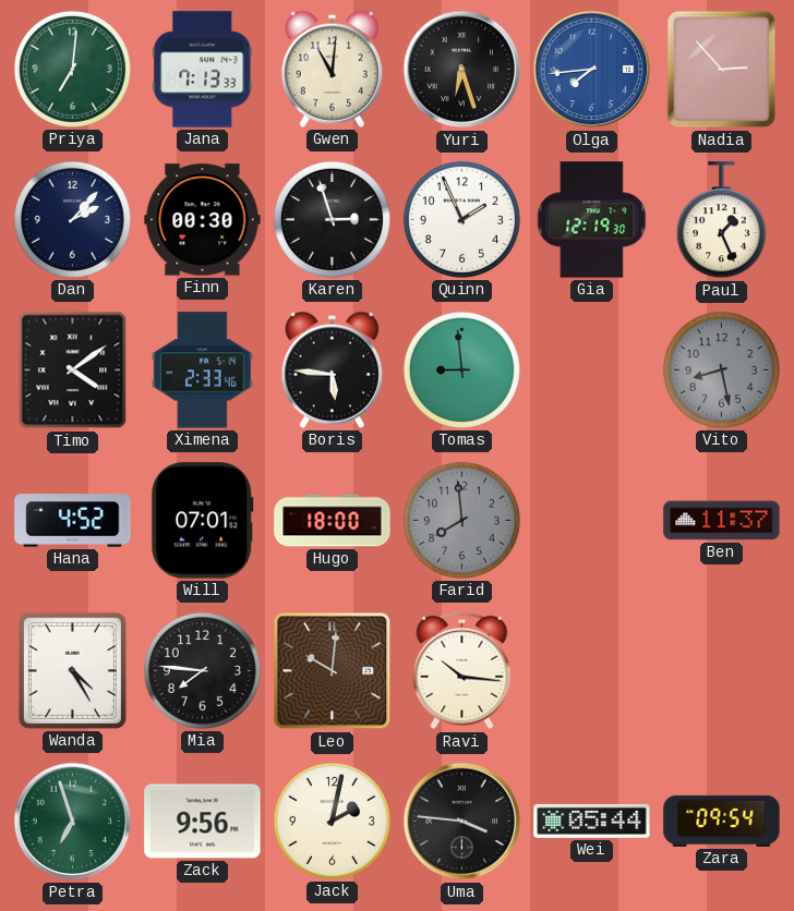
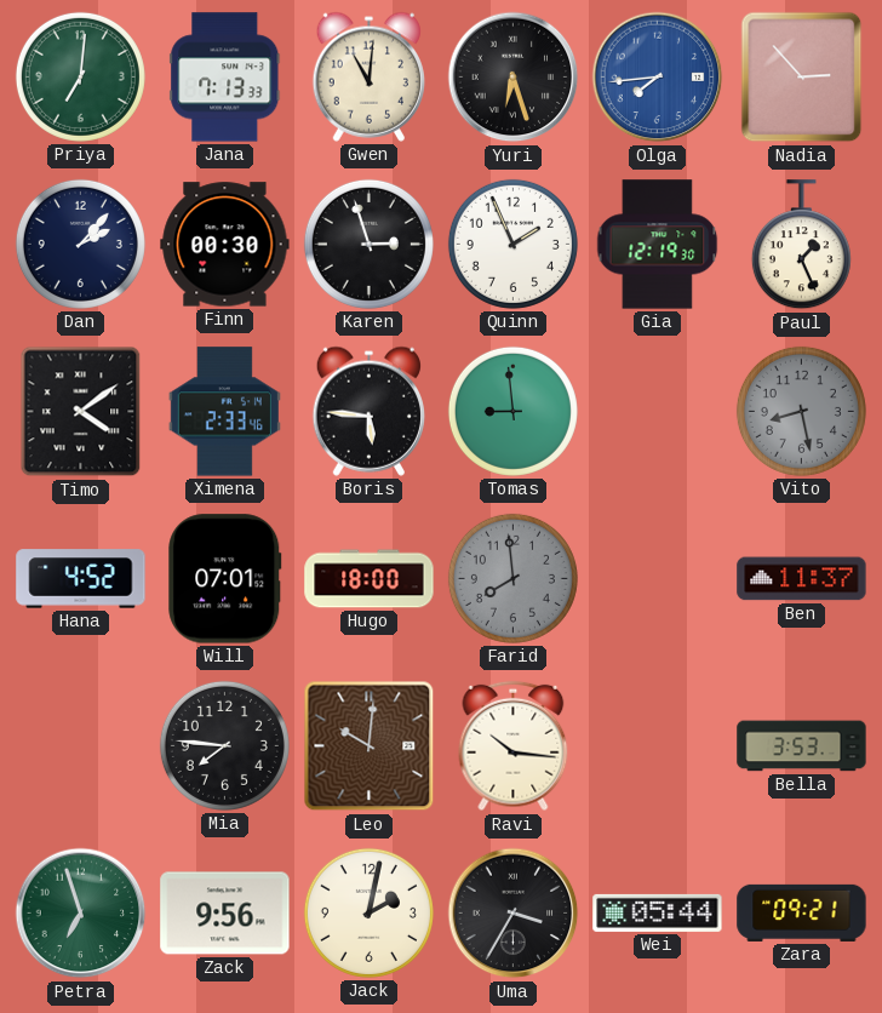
Wanda: 4:25 -> none (72, 670)
Bella: none -> 3:53 (802, 746)
Uma: 3:46 -> 3:35 (514, 914)
Zara: 09:54 -> 09:21 (802, 912)
